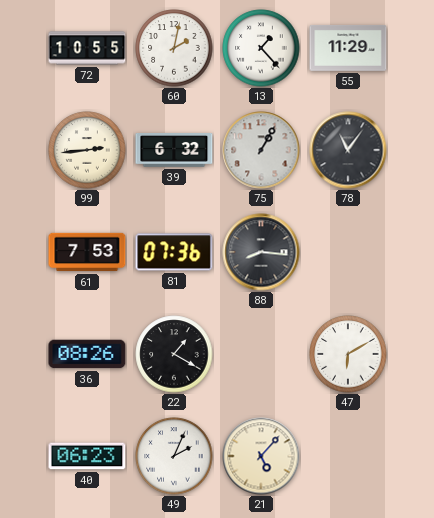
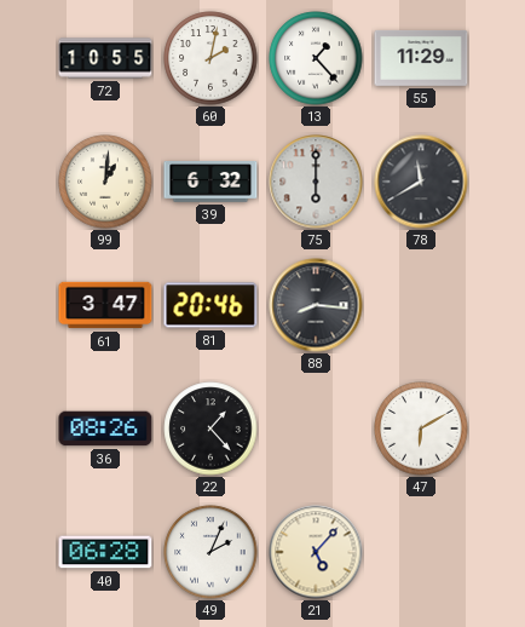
99: 2:44 -> 1:01 (105, 182)
75: 1:05 -> 6:00 (316, 182)
78: 11:06 -> 11:40 (421, 182)
61: 7:53 -> 3:47 (105, 305)
81: 07:36 -> 20:46 (210, 305)
22: 1:20 -> 1:23 (210, 428)
40: 06:23 -> 06:28 (105, 552)
